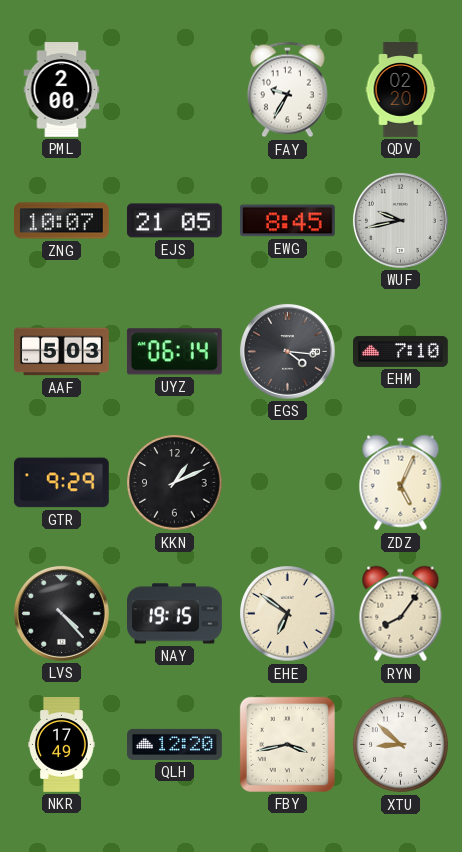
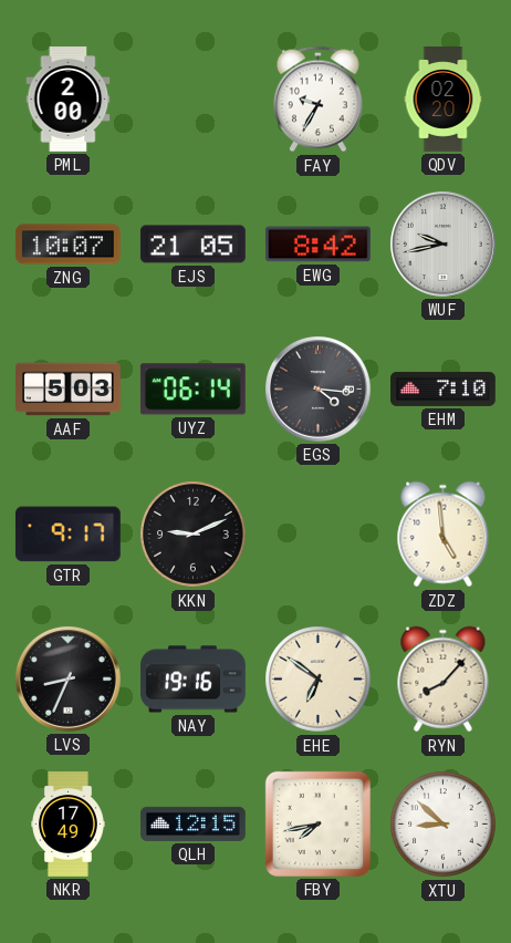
EWG: 8:45 -> 8:42 (317, 245)
GTR: 9:29 -> 9:17 (67, 535)
KKN: 1:11 -> 9:11 (194, 535)
ZDZ: 5:04 -> 4:59 (444, 535)
LVS: 4:23 -> 8:34 (67, 678)
NAY: 19:15 -> 19:16 (194, 680)
RYN: 8:06 -> 8:07 (444, 680)
QLH: 12:20 -> 12:15 (194, 823)
FBY: 3:43 -> 7:43 (317, 823)
